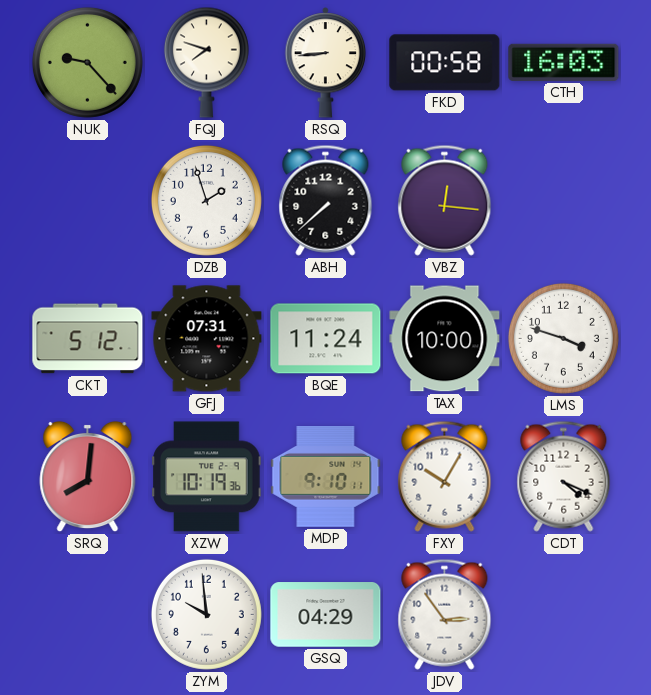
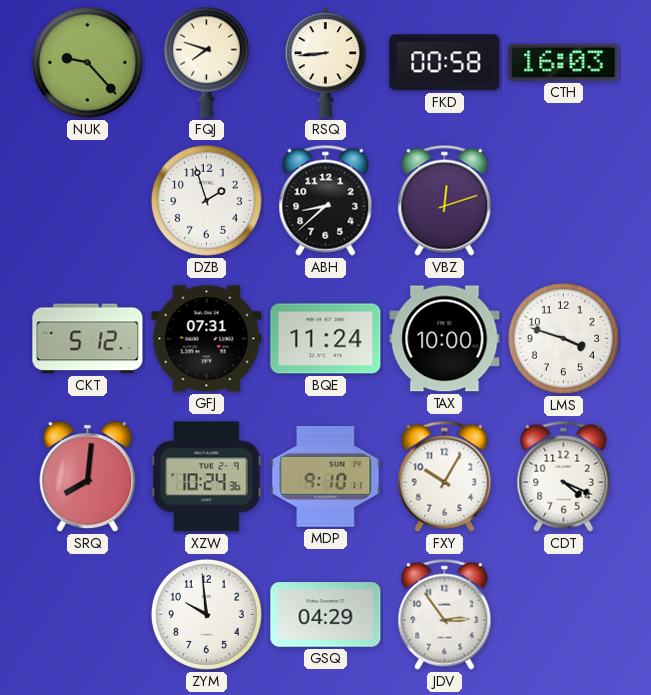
ABH: 7:38 -> 8:38 (326, 200)
VBZ: 12:16 -> 12:12 (445, 200)
XZW: 10:19 -> 10:24 (207, 477)
